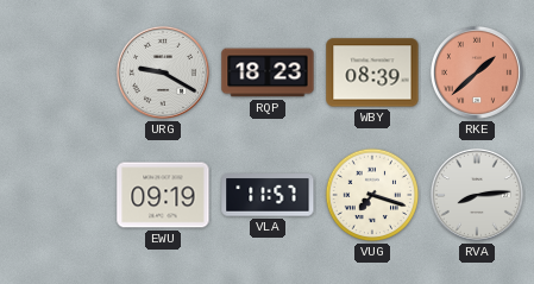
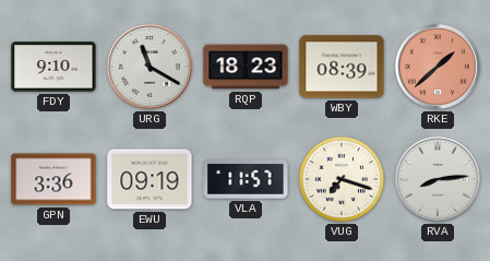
FDY: none -> 9:10 (53, 67)
URG: 9:20 -> 11:20 (150, 67)
GPN: none -> 3:36 (53, 179)
